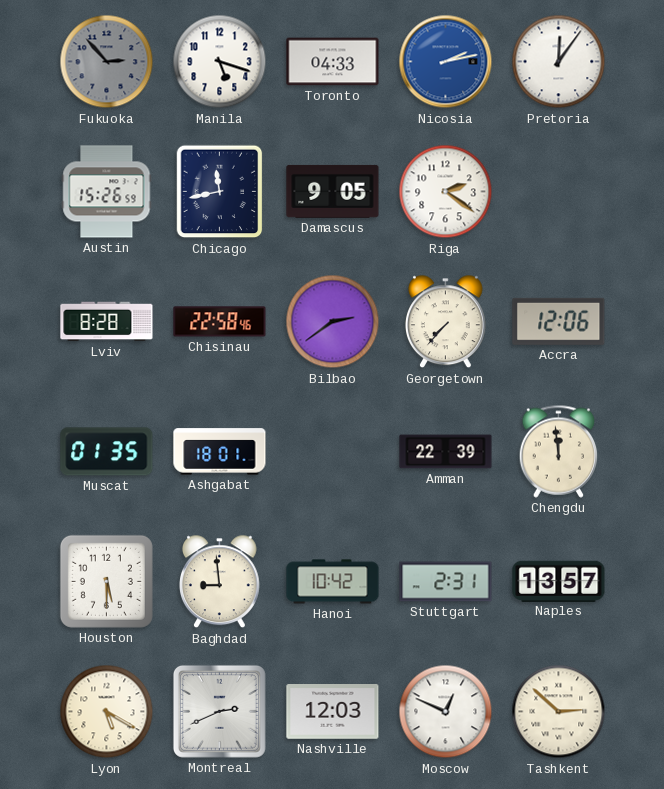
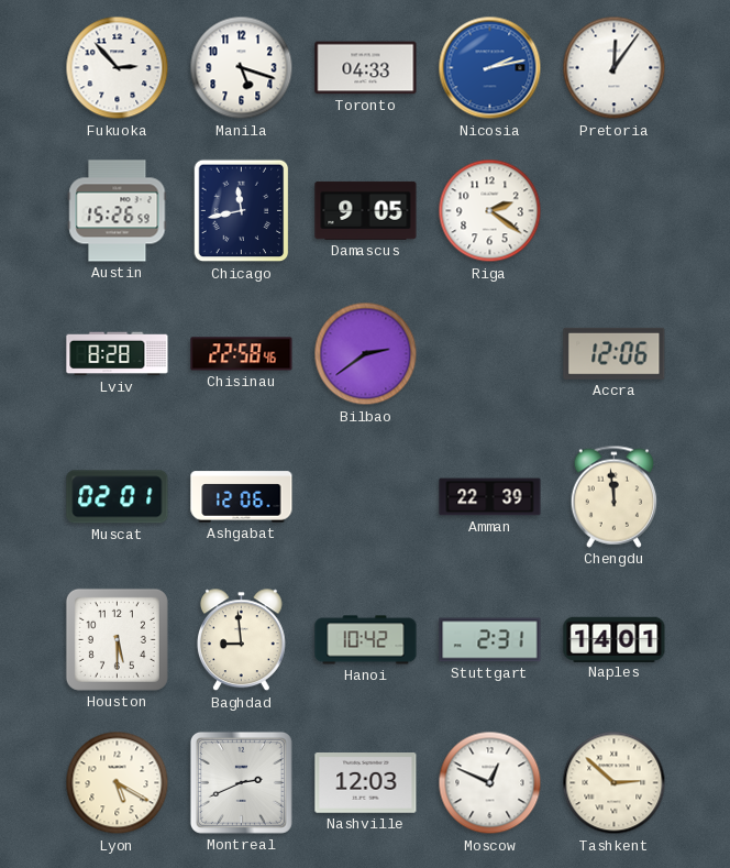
Fukuoka dial: grey -> white (118, 68)
Georgetown: 7:37 -> none (445, 322)
Muscat: 01:35 -> 02:01 (118, 497)
Ashgabat: 18:01 -> 12:06 (242, 497)
Naples: 13:57 -> 14:01 (615, 639)
